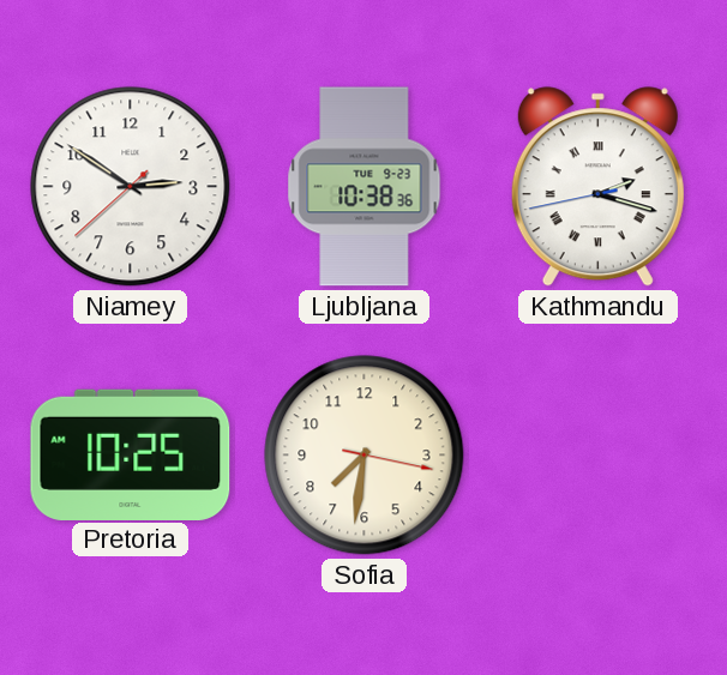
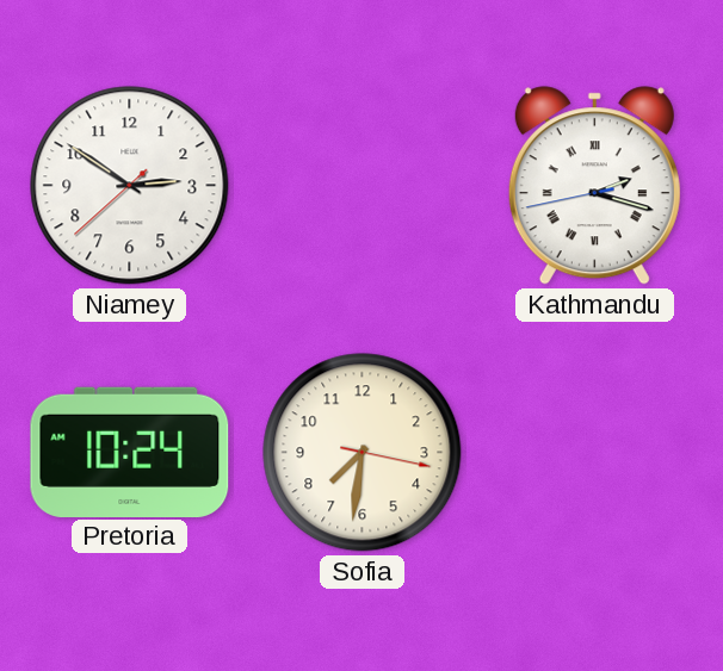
Ljubljana: 10:38 -> none (365, 187)
Pretoria: 10:25 -> 10:24 (130, 452)
